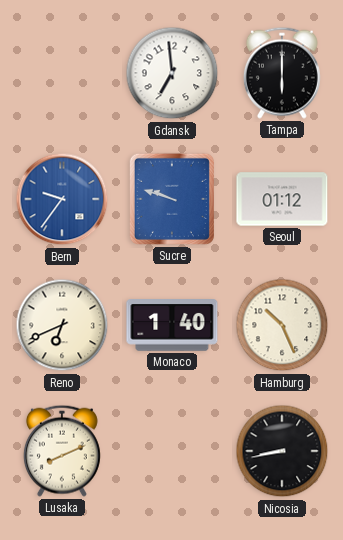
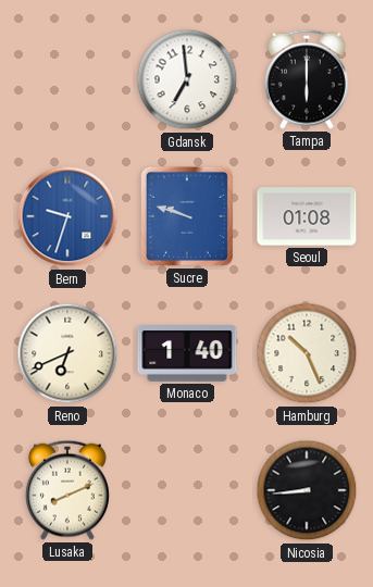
Bern: 9:36 -> 9:33 (67, 216)
Seoul: 01:12 -> 01:08 (307, 216)
Nicosia: 8:43 -> 8:44 (307, 490)
